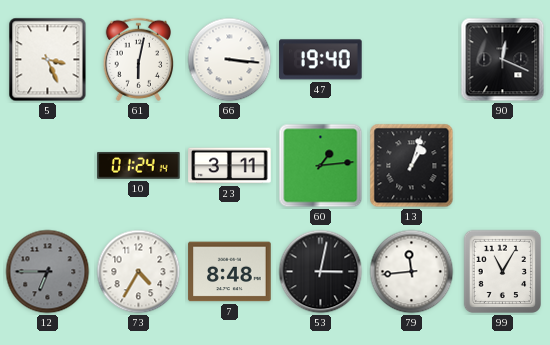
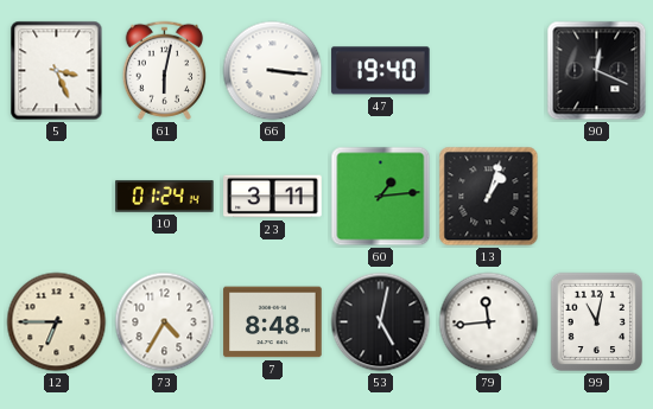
12 dial: grey -> cream (57, 322)
53: 3:02 -> 5:02 (381, 322)
99: 11:05 -> 11:02 (596, 322)
